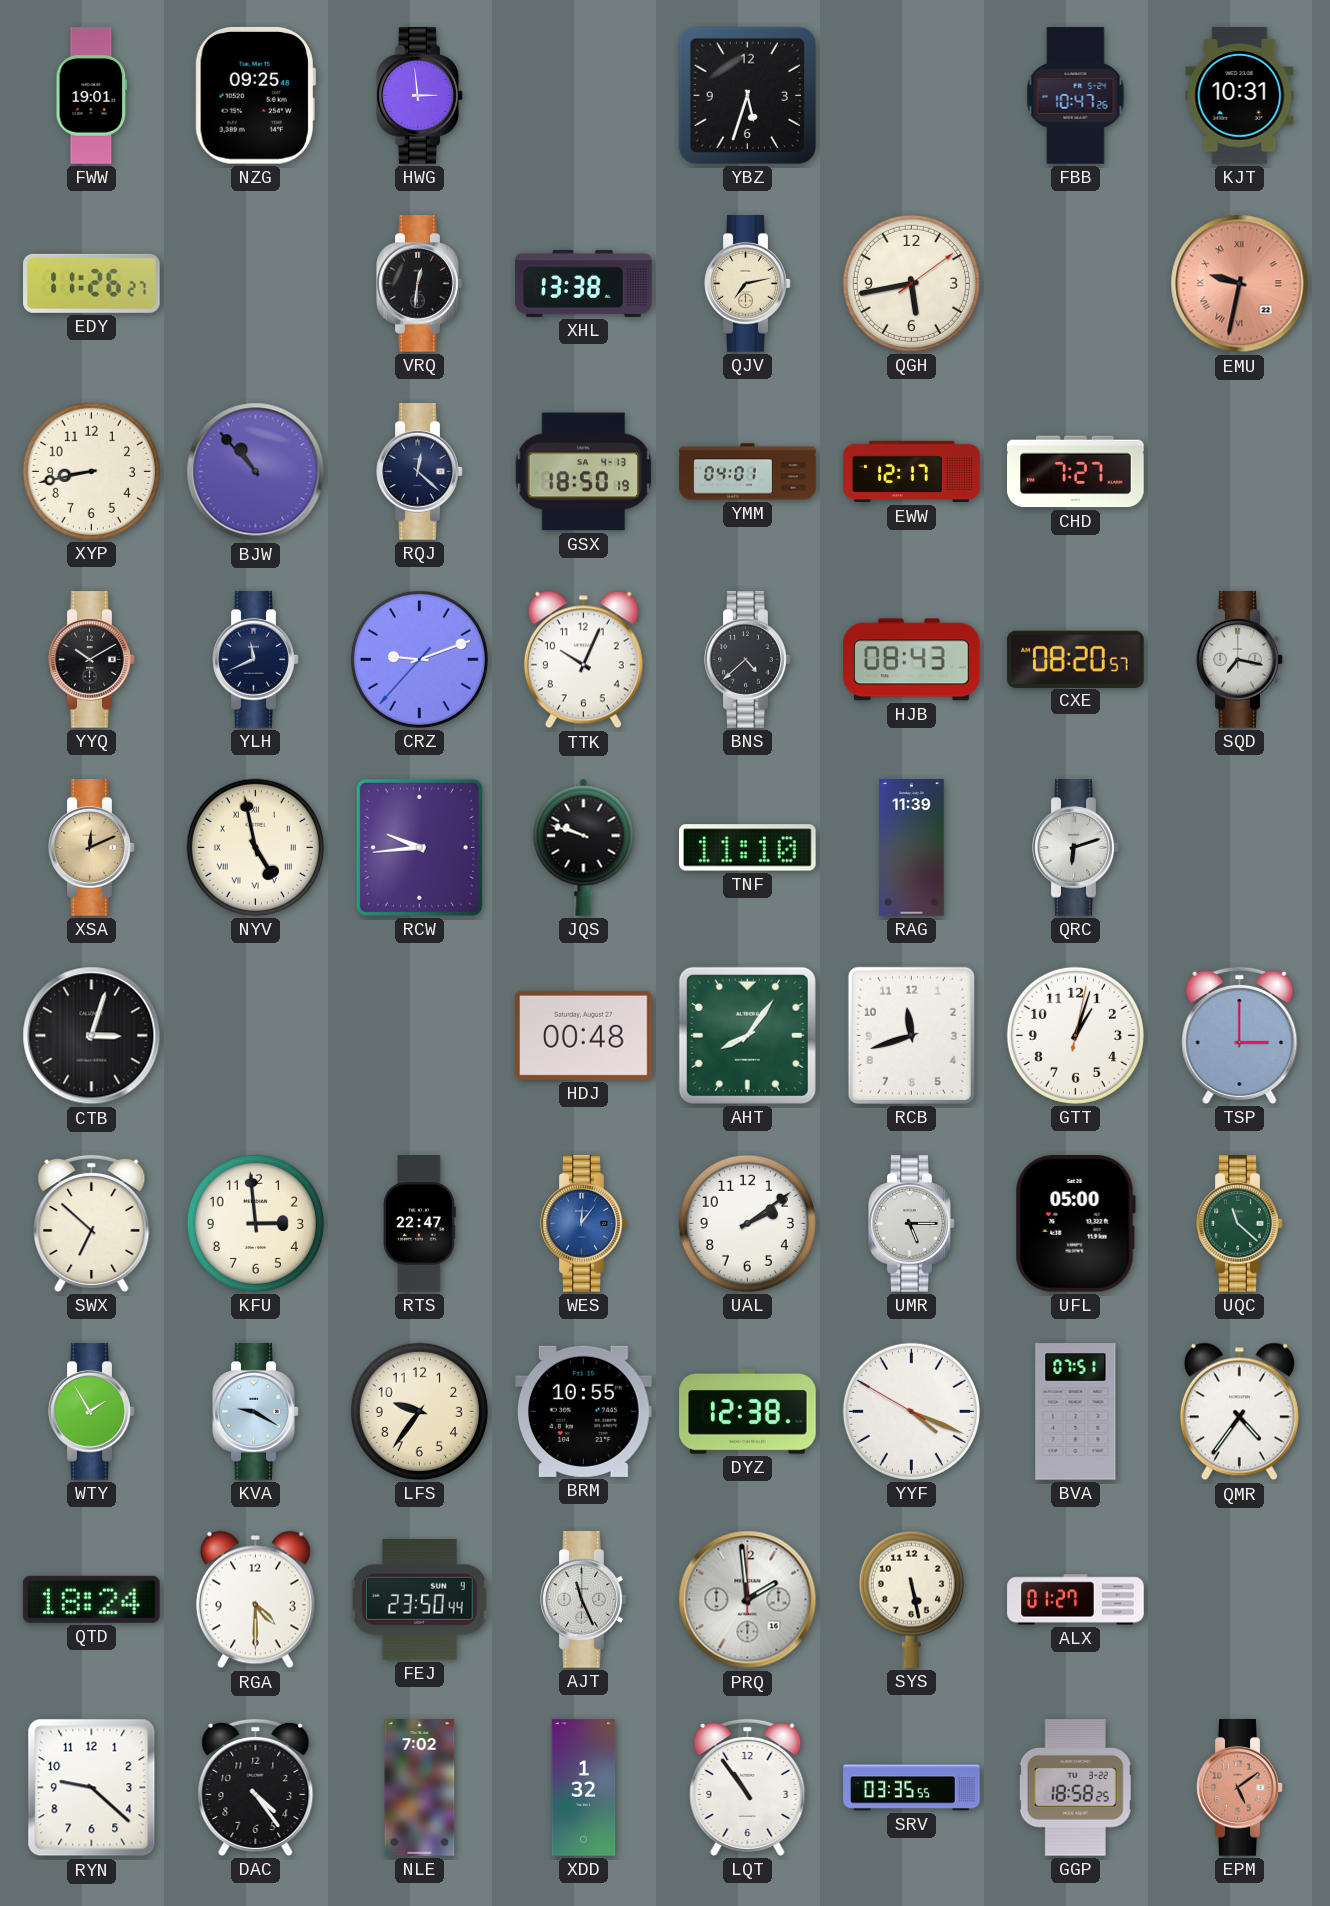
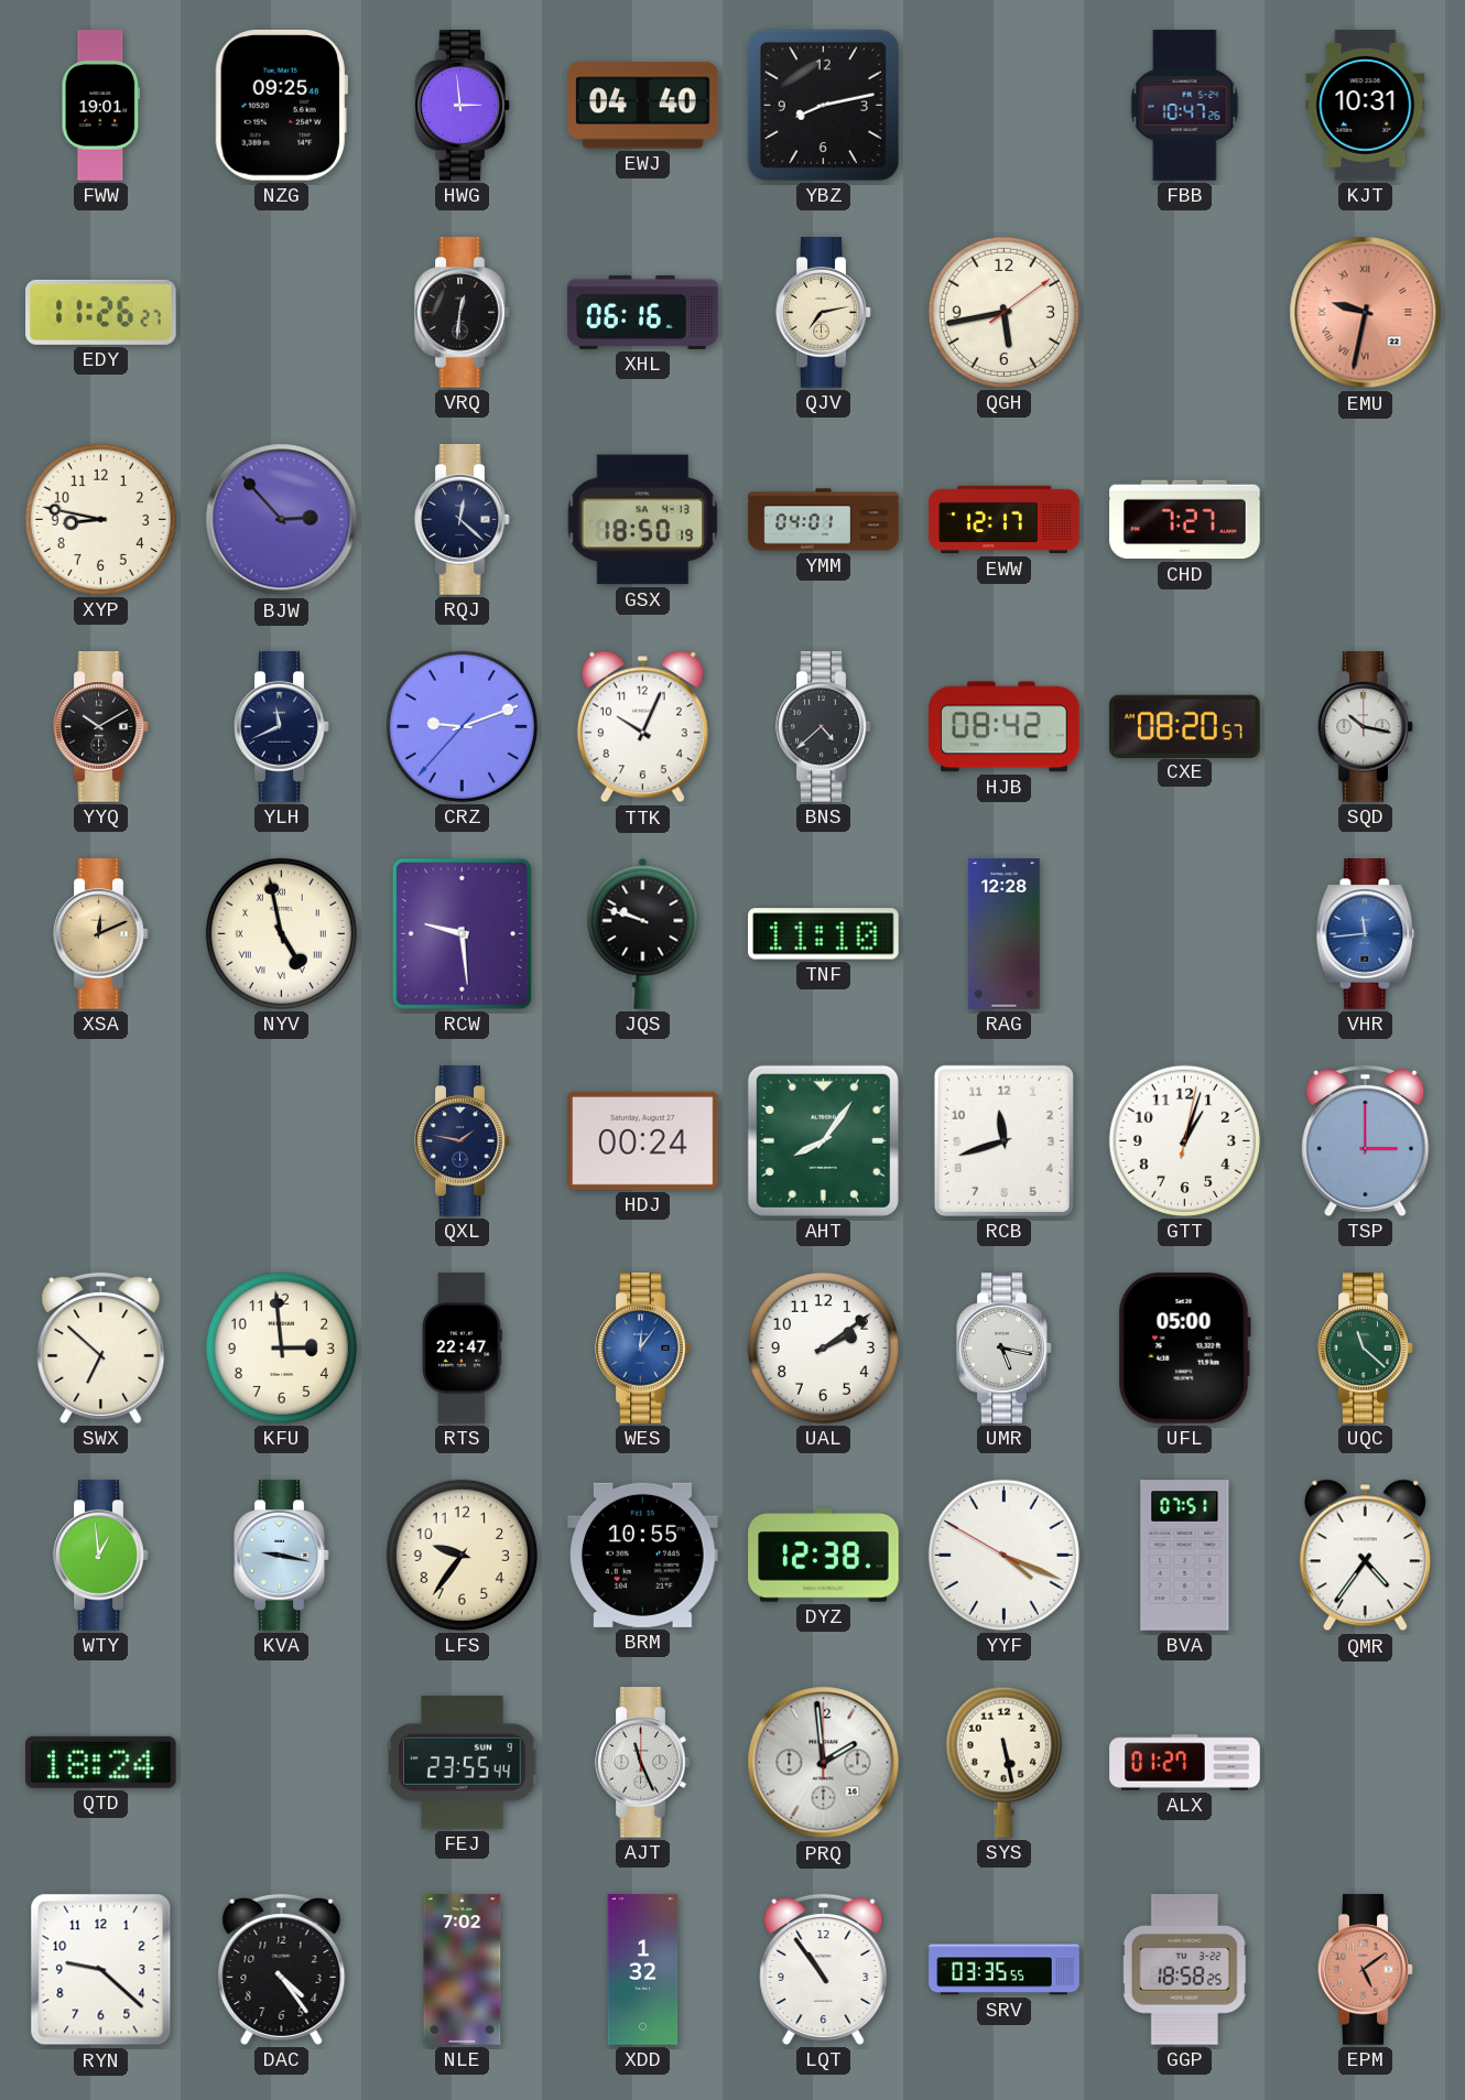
EWJ: none -> 04:40 (643, 106)
YBZ: 5:33 -> 8:13 (823, 105)
XHL: 13:38 -> 06:16 (643, 312)
XYP: 8:43 -> 8:47 (100, 519)
BJW: 10:53 -> 2:53 (282, 520)
HJB: 08:43 -> 08:42 (1005, 727)
SQD: 7:17 -> 10:17 (1366, 727)
RCW: 9:44 -> 9:29 (462, 933)
RAG: 11:39 -> 12:28 (1005, 934)
QRC: 6:12 -> none (1076, 848)
VHR: none -> 11:44 (1366, 934)
CTB: 3:03 -> none (92, 1036)
QXL: none -> 1:47 (463, 1141)
HDJ: 00:48 -> 00:24 (643, 1140)
UMR: 5:15 -> 5:17 (1005, 1349)
WTY: 1:55 -> 12:59 (101, 1556)
KVA: 9:20 -> 9:17 (282, 1556)
RGA: 4:30 -> none (255, 1600)
FEJ: 23:50 -> 23:55 (463, 1762)
